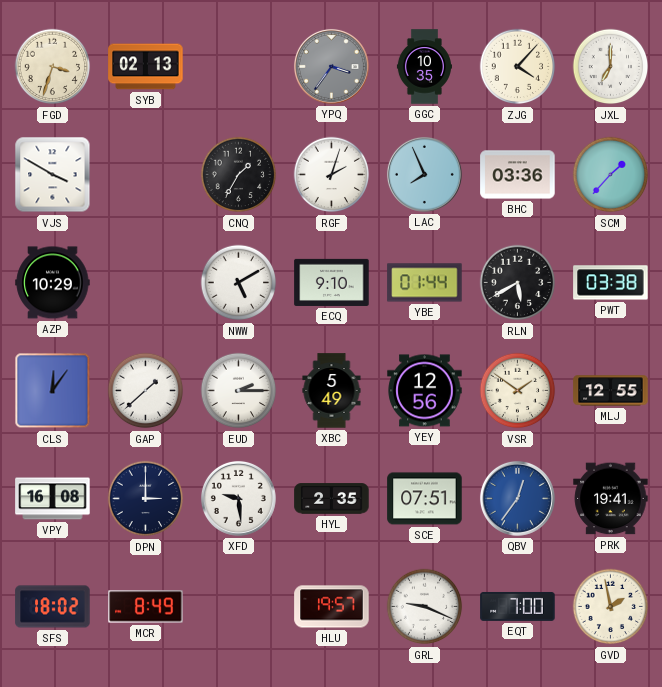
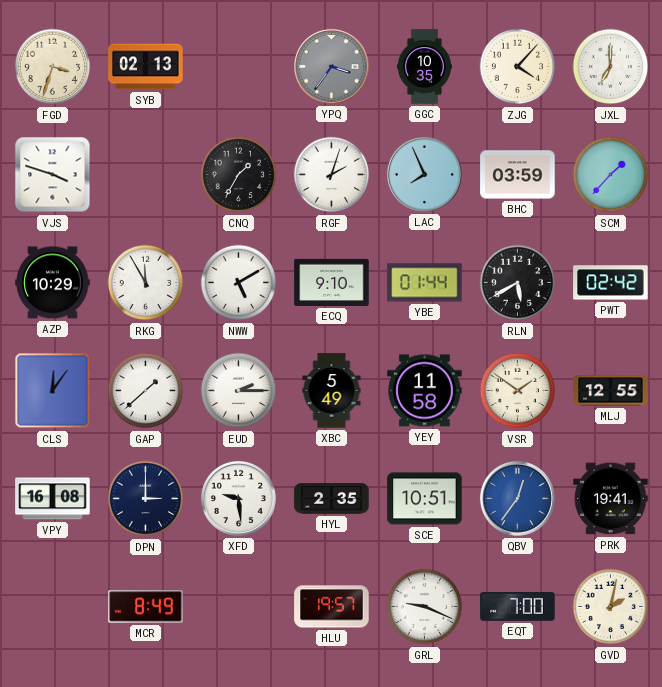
VJS: 3:50 -> 3:48 (53, 175)
BHC: 03:36 -> 03:59 (518, 175)
RKG: none -> 11:55 (146, 283)
PWT: 03:38 -> 02:42 (611, 283)
YEY: 12:56 -> 11:58 (425, 391)
SCE: 07:51 -> 10:51 (425, 499)
SFS: 18:02 -> none (53, 607)
GVD: 1:58 -> 2:02 (611, 607)
